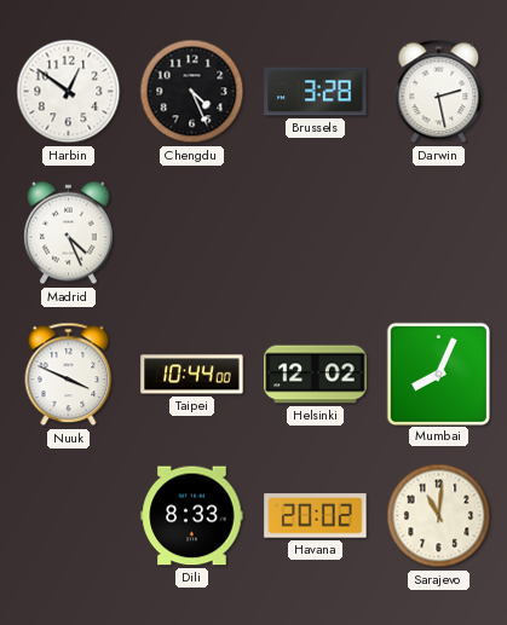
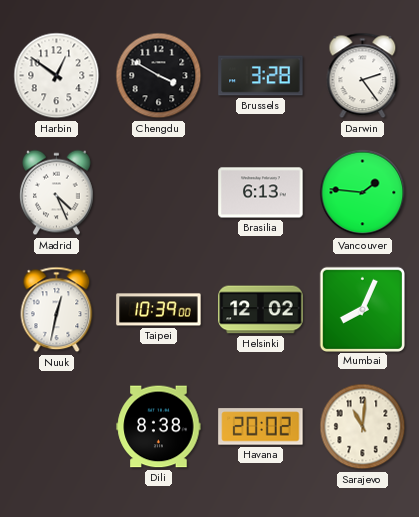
Chengdu: 4:26 -> 3:50 (159, 76)
Darwin: 2:28 -> 2:24 (363, 76)
Brasilia: none -> 6:13 (261, 193)
Vancouver: none -> 1:46 (363, 193)
Nuuk: 3:49 -> 12:32 (57, 310)
Taipei: 10:44 -> 10:39 (159, 310)
Dili: 8:33 -> 8:38 (159, 427)
